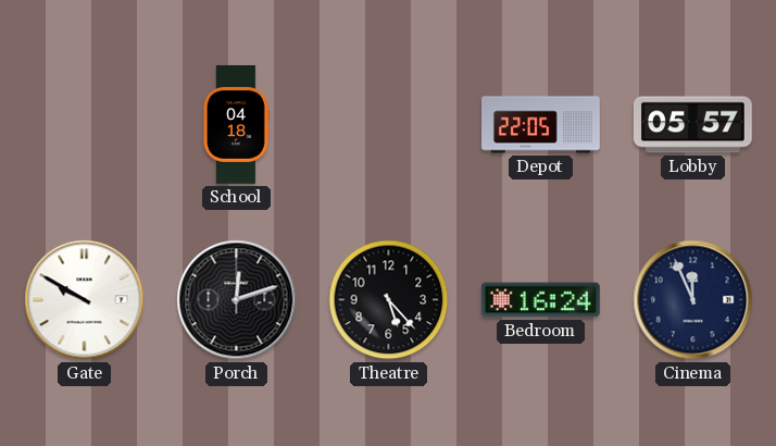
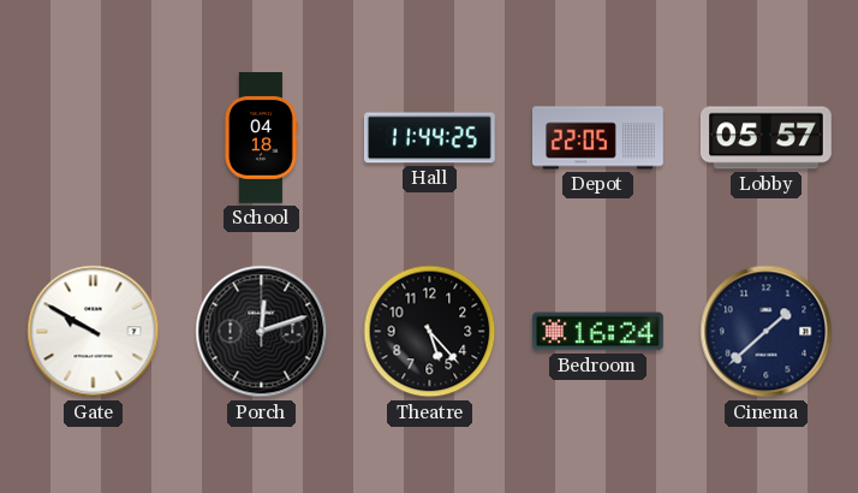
Hall: none -> 11:44 (429, 138)
Cinema: 11:56 -> 1:38 (767, 332)
